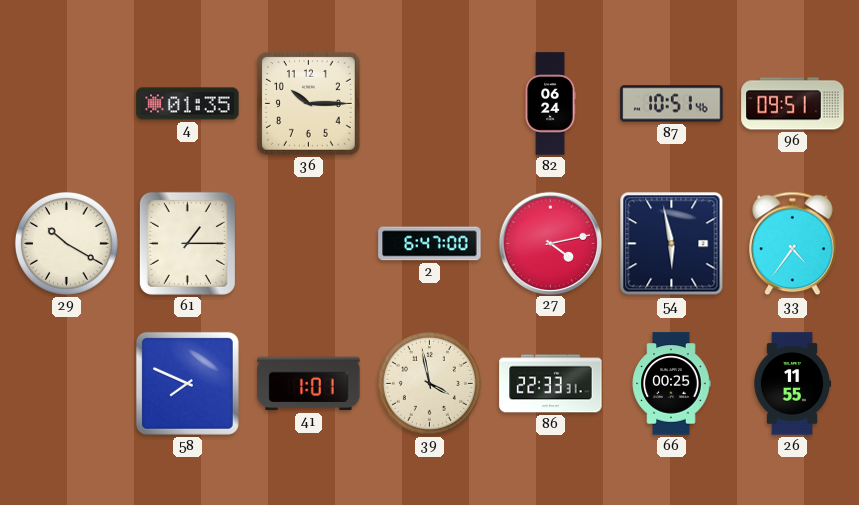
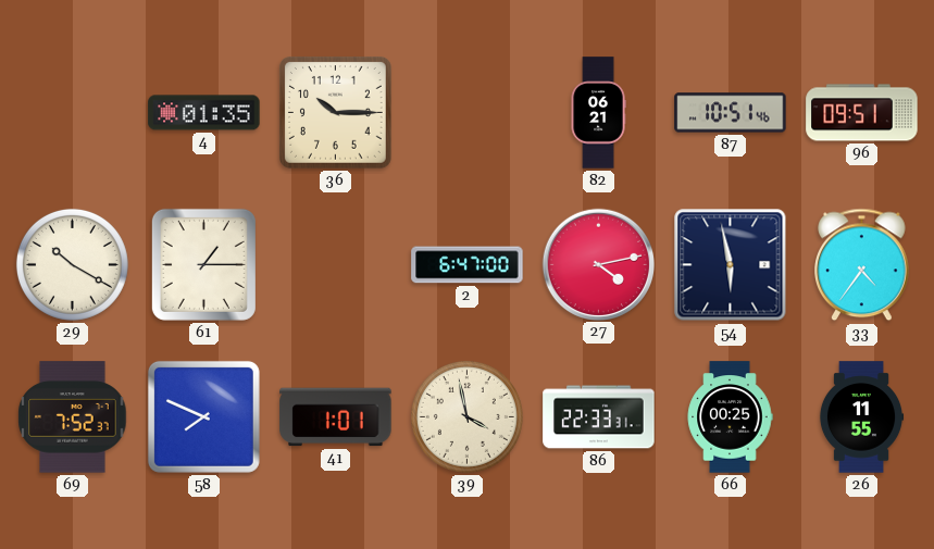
82: 06:24 -> 06:21 (598, 113)
69: none -> 7:52 (73, 417)
